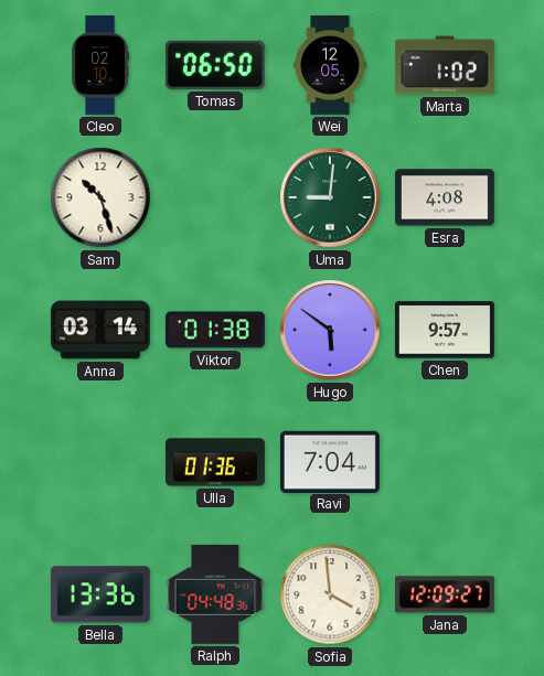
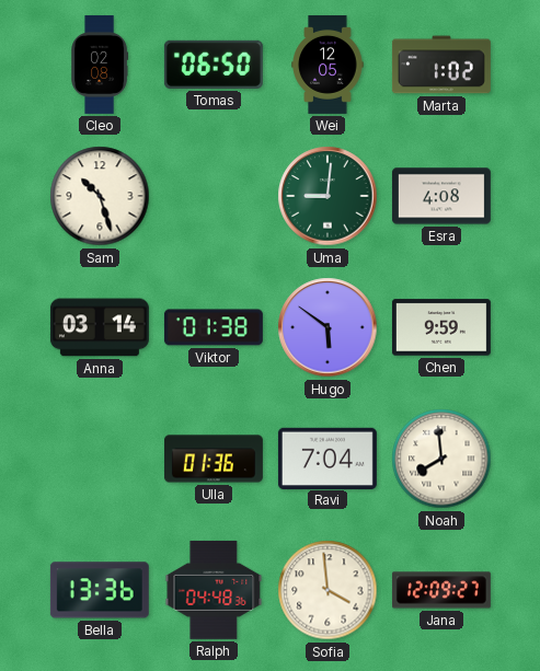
Cleo: 02:10 -> 02:08 (100, 65)
Chen: 9:57 -> 9:59 (441, 327)
Noah: none -> 7:59 (441, 459)
